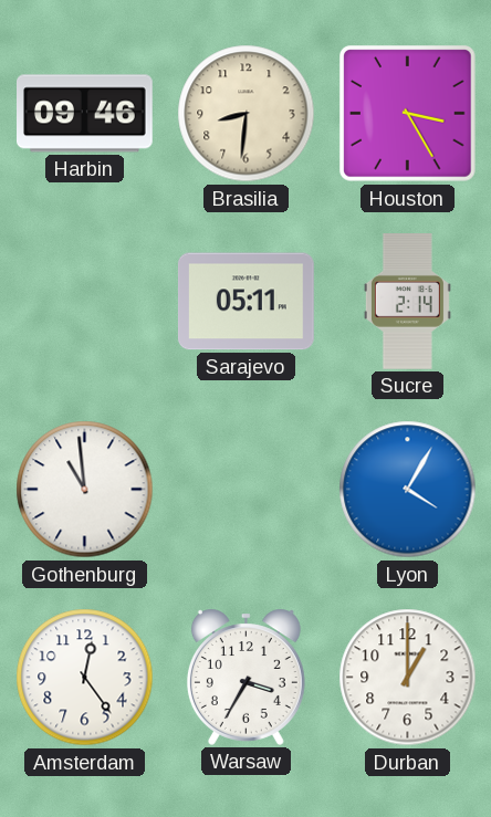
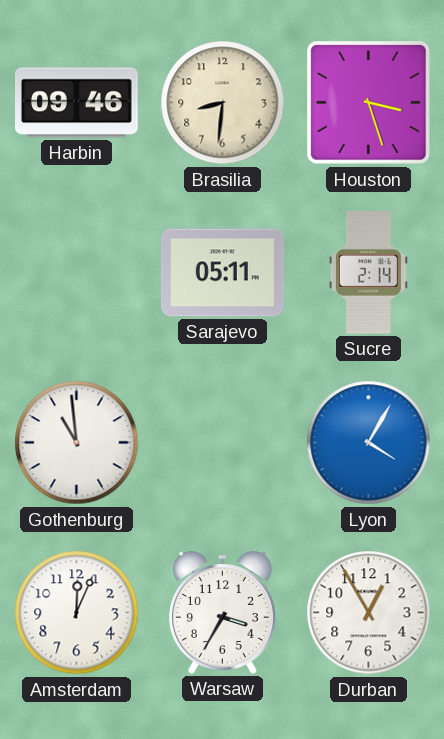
Houston: 3:25 -> 3:27 (369, 103)
Amsterdam: 12:24 -> 12:04 (77, 613)
Durban: 1:00 -> 12:55 (369, 613)
